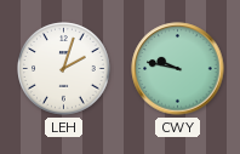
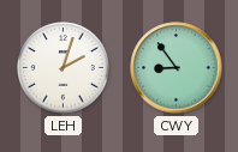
CWY: 9:47 -> 8:54 (177, 68)
